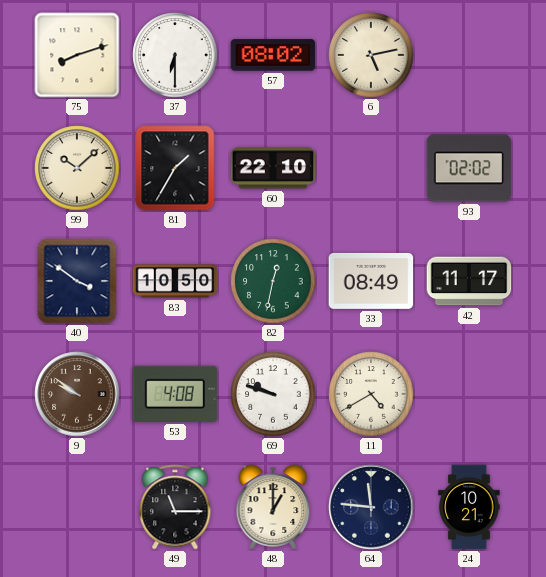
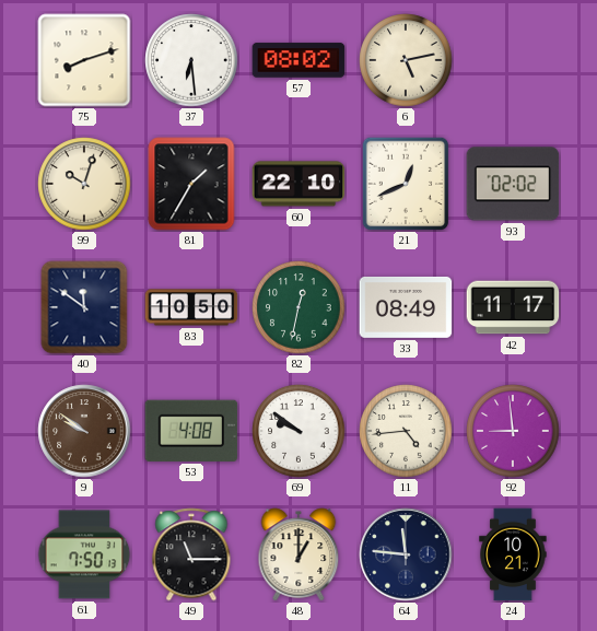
37: 6:30 -> 6:29 (191, 60)
99: 10:08 -> 10:03 (84, 184)
21: none -> 12:41 (406, 184)
40: 3:51 -> 11:51 (84, 307)
69: 9:48 -> 9:51 (298, 431)
11: 4:40 -> 4:44 (406, 431)
92: none -> 8:59 (513, 431)
61: none -> 7:50 (84, 554)
